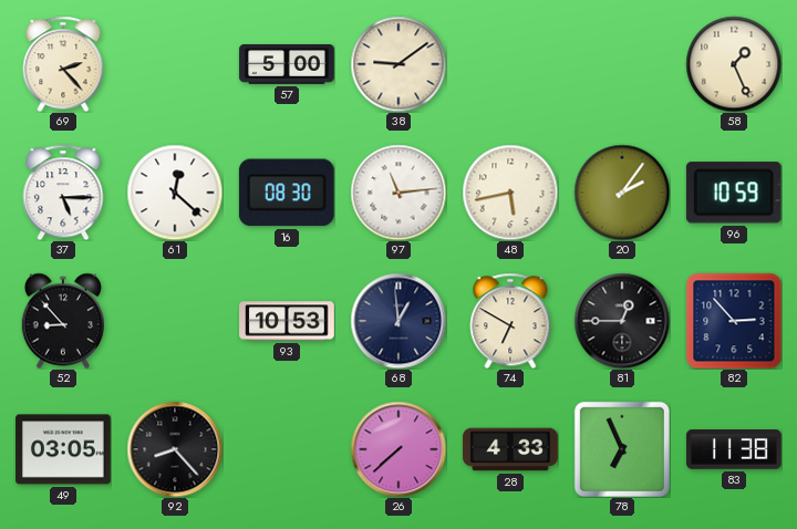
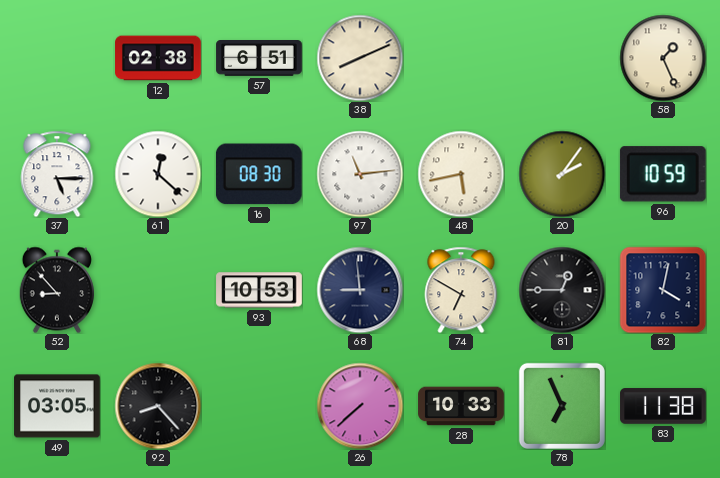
69: 2:23 -> none (63, 64)
12: none -> 02:38 (158, 58)
57: 5:00 -> 6:51 (259, 58)
38: 9:09 -> 8:11 (360, 58)
68: 12:59 -> 8:59 (360, 290)
82: 2:53 -> 4:02 (663, 290)
28: 4:33 -> 10:33 (461, 406)
